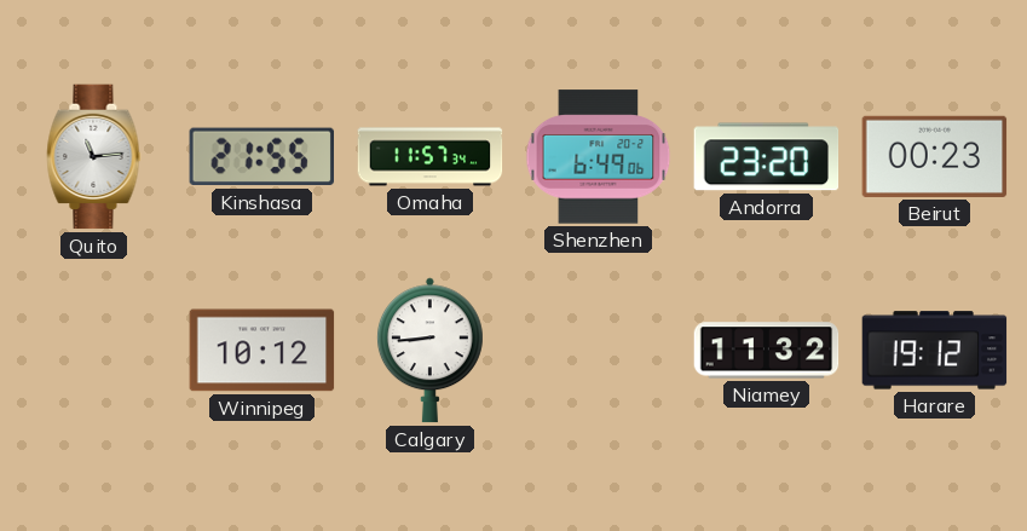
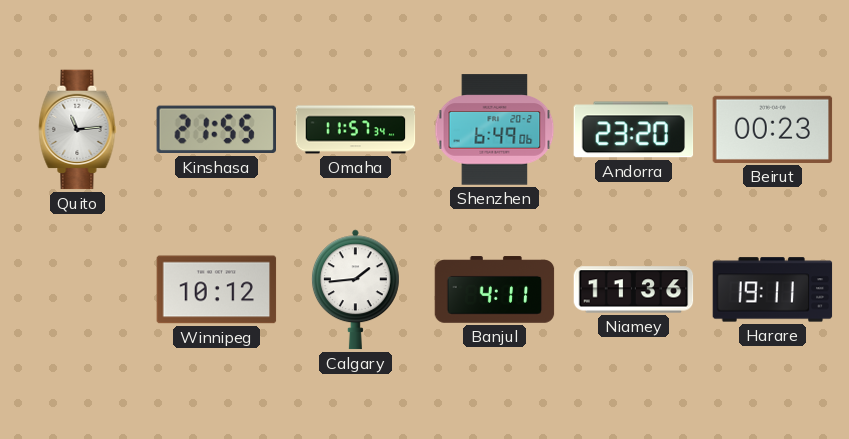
Calgary: 8:44 -> 1:44 (355, 290)
Banjul: none -> 4:11 (495, 290)
Niamey: 11:32 -> 11:36 (634, 290)
Harare: 19:12 -> 19:11 (773, 290)
